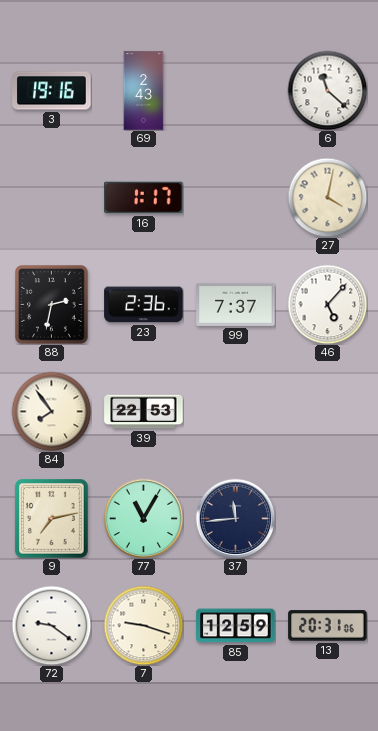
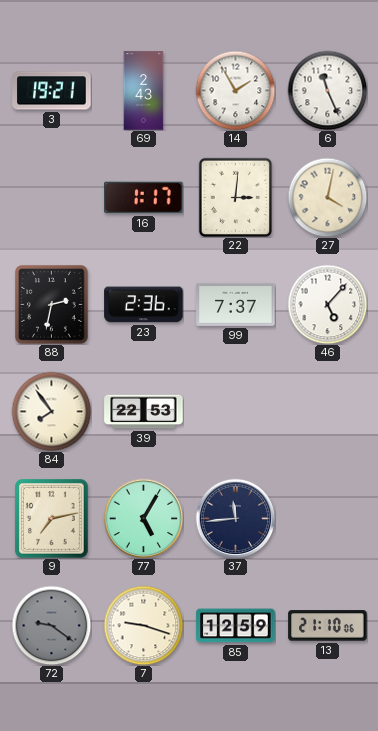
3: 19:16 -> 19:21 (52, 91)
14: none -> 1:55 (235, 90)
6: 11:22 -> 11:26 (327, 90)
22: none -> 3:01 (235, 197)
77: 11:05 -> 5:05 (143, 518)
72 dial: white -> grey (51, 625)
13: 20:31 -> 21:10 (328, 626)
